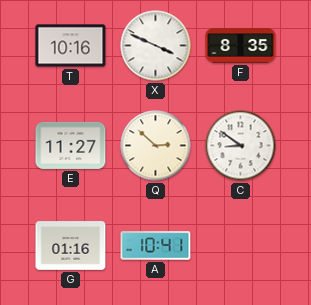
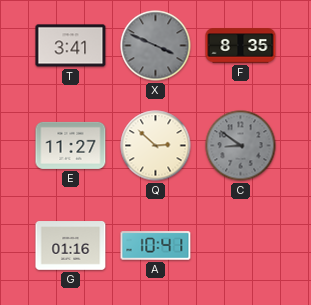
T: 10:16 -> 3:41 (71, 46)
X dial: white -> grey (156, 46)
C dial: white -> grey (241, 146)
